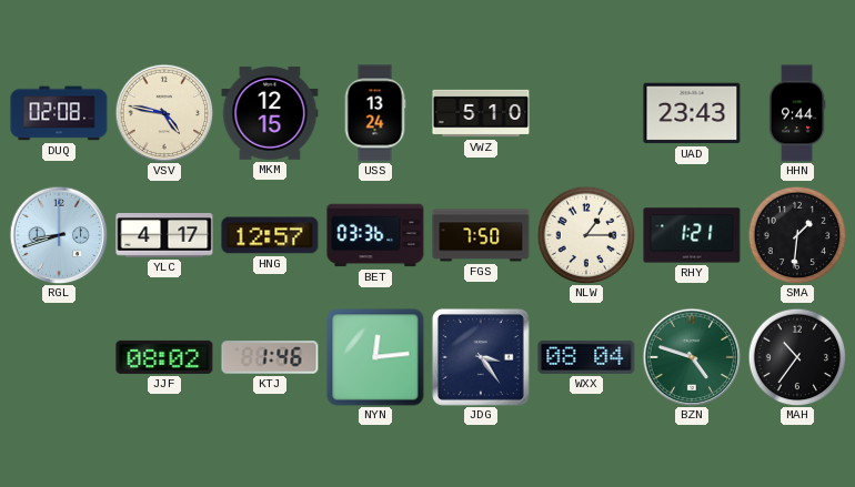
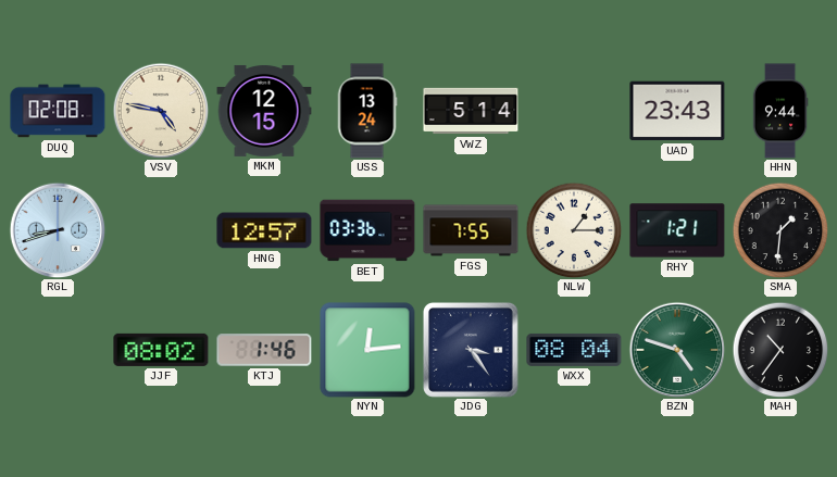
VWZ: 5:10 -> 5:14 (471, 111)
YLC: 4:17 -> none (164, 236)
FGS: 7:50 -> 7:55 (471, 230)
